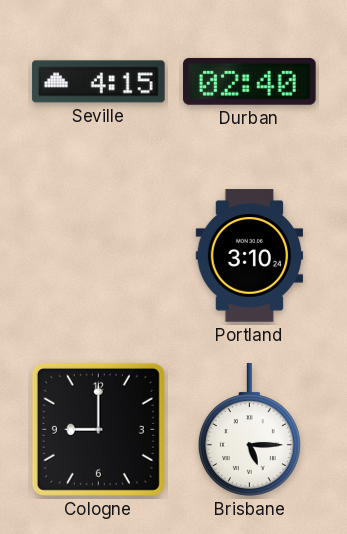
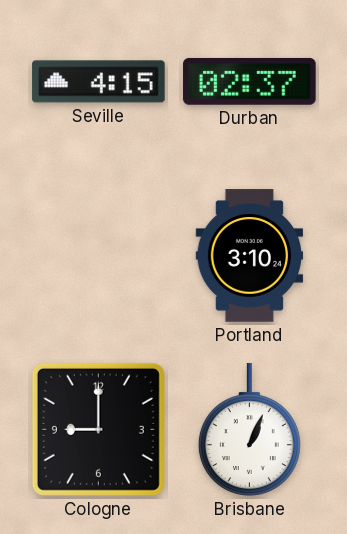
Durban: 02:40 -> 02:37 (250, 81)
Brisbane: 5:15 -> 1:04 (249, 430)
